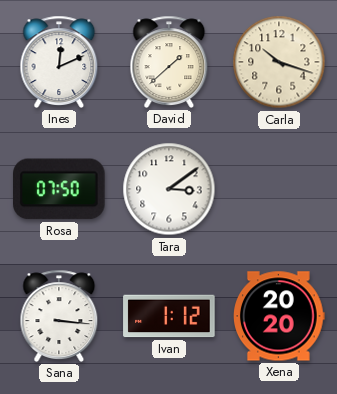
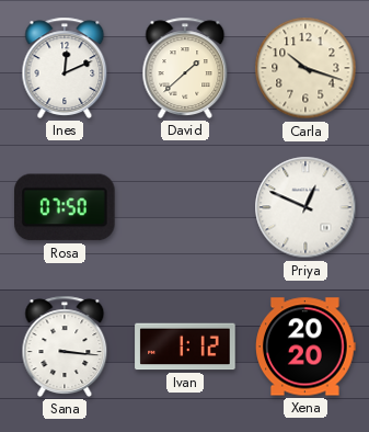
Tara: 3:09 -> none (169, 189)
Priya: none -> 12:49 (305, 207)
